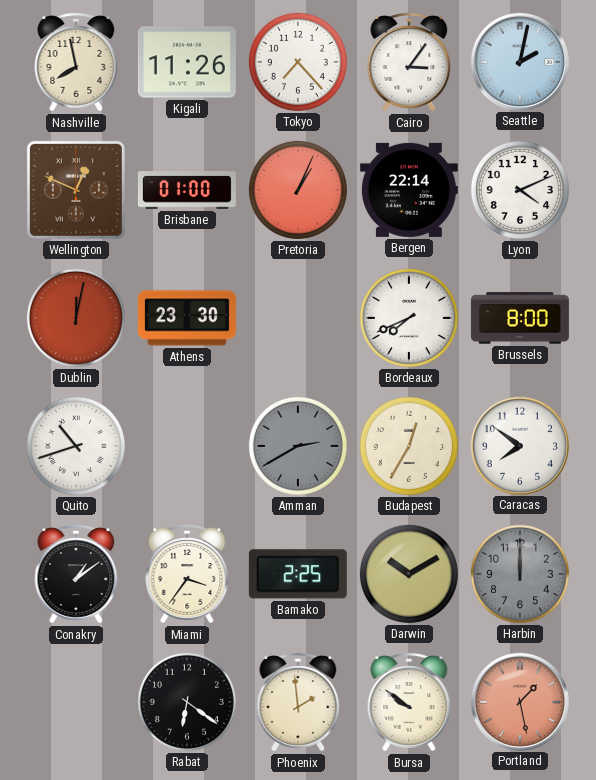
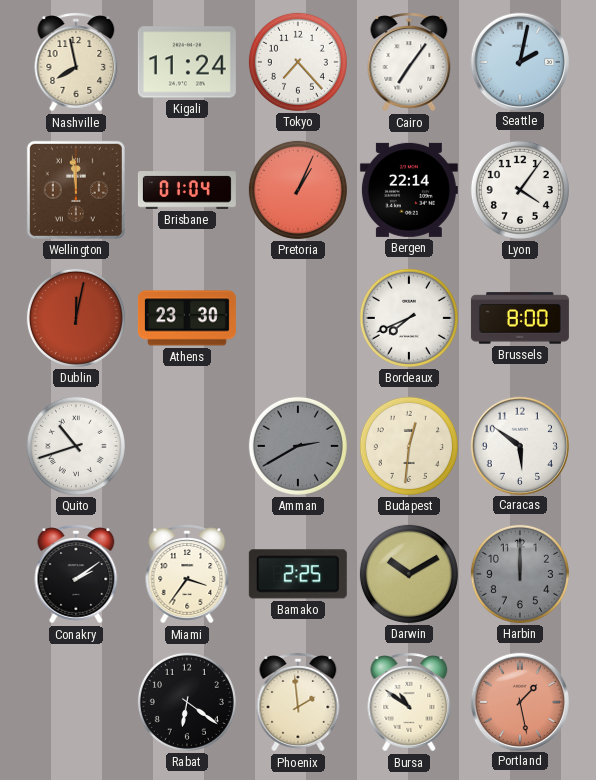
Kigali: 11:26 -> 11:24 (187, 62)
Cairo: 3:06 -> 7:06 (409, 62)
Wellington: 12:49 -> 11:59 (76, 190)
Brisbane: 01:00 -> 01:04 (187, 190)
Lyon: 4:11 -> 4:06 (520, 190)
Budapest: 12:35 -> 12:31 (409, 446)
Caracas: 7:51 -> 5:51 (519, 445)
Conakry: 1:09 -> 2:09 (76, 574)
Bursa: 9:51 -> 10:51 (409, 702)
